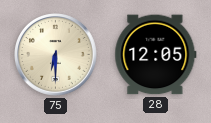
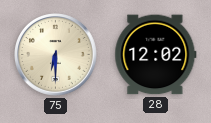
28: 12:05 -> 12:02 (156, 55)
